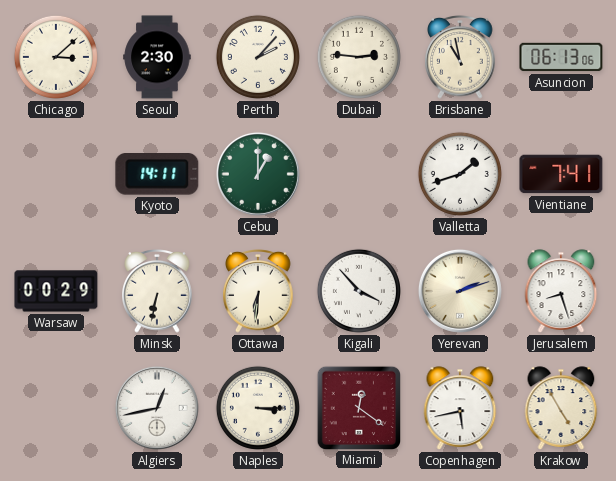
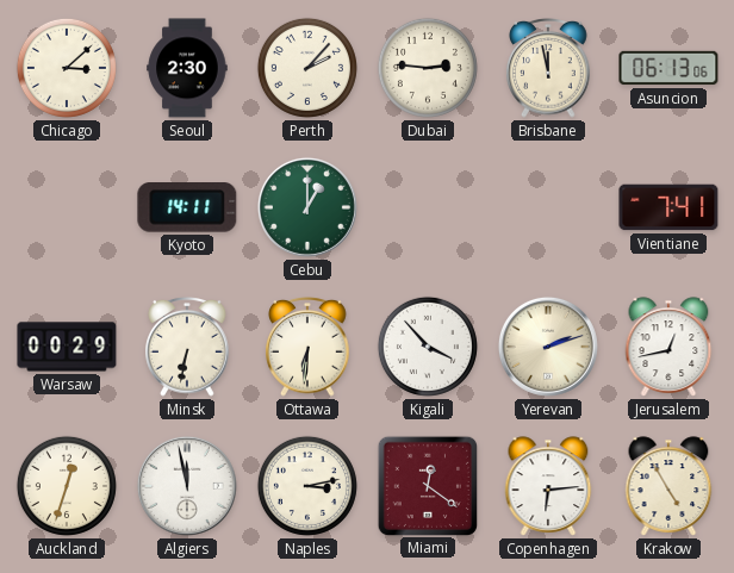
Brisbane: 10:58 -> 11:58 (548, 69)
Valletta: 1:42 -> none (460, 174)
Jerusalem: 8:27 -> 12:43 (668, 347)
Auckland: none -> 12:33 (67, 486)
Algiers: 12:43 -> 11:58 (187, 486)
Naples: 3:15 -> 3:13 (307, 486)
Copenhagen: 5:43 -> 6:14 (548, 486)
